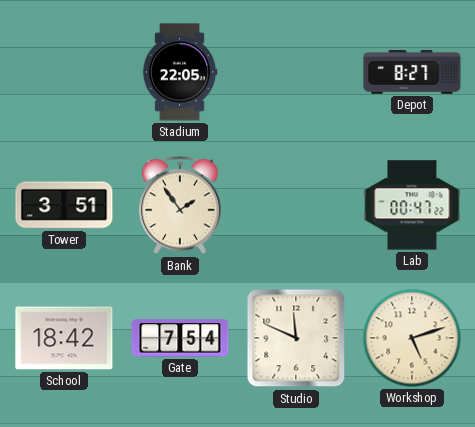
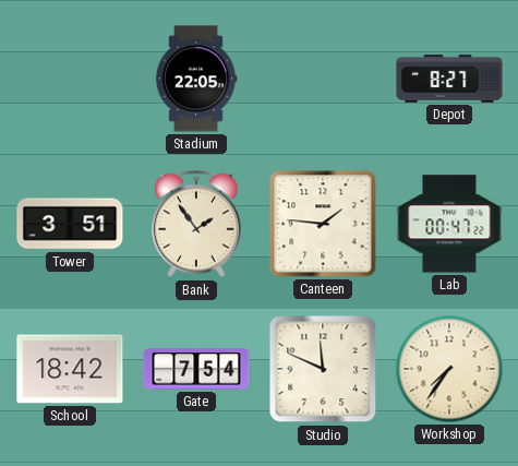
Canteen: none -> 1:46 (323, 224)
Workshop: 5:12 -> 7:36 (449, 369)
